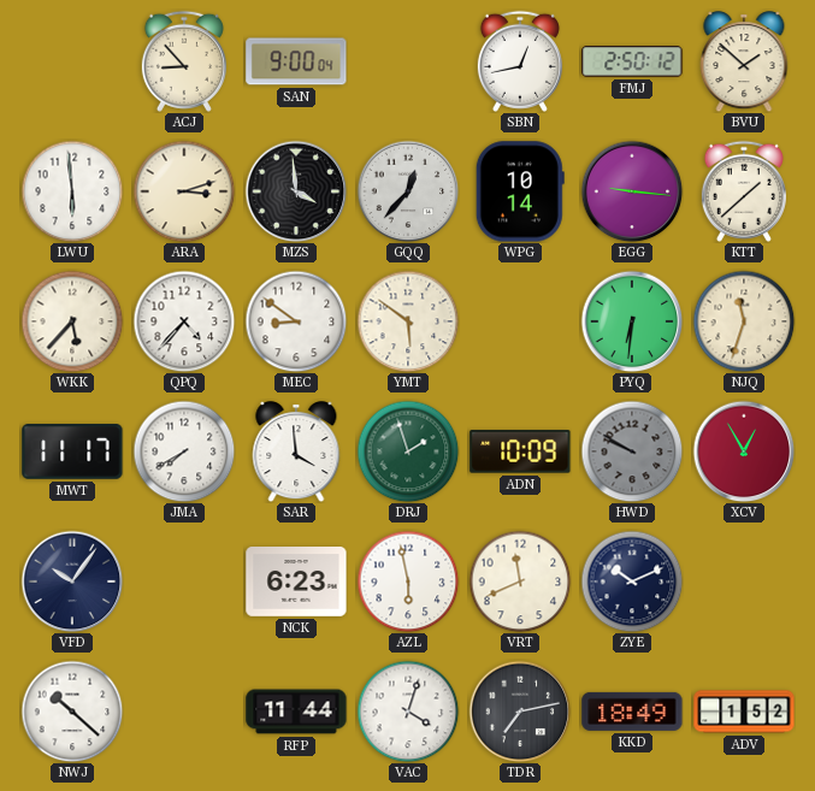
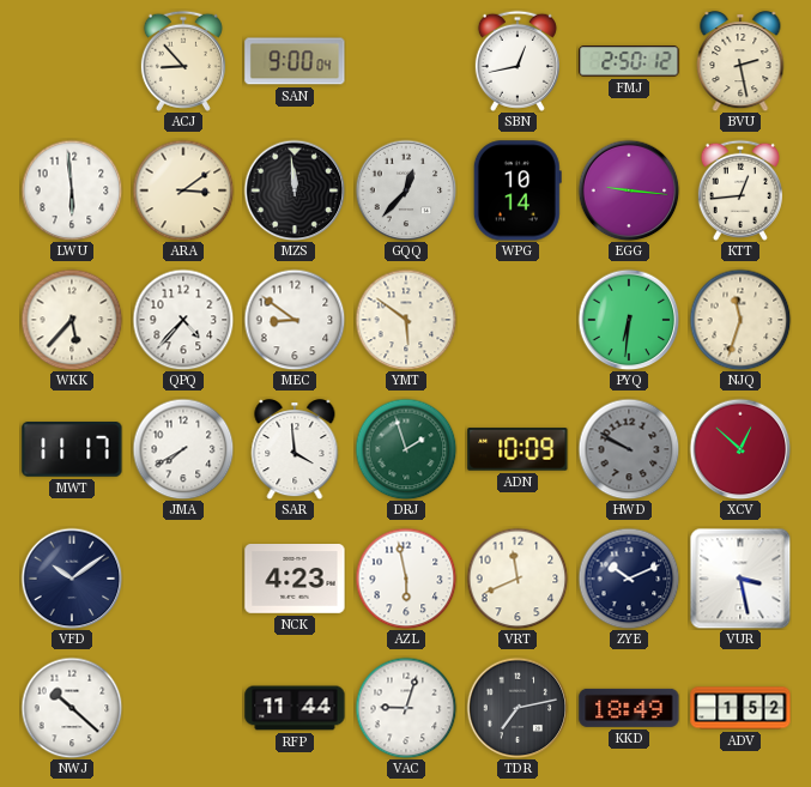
BVU: 1:52 -> 2:28 (740, 61)
ARA: 3:12 -> 3:09 (183, 190)
MZS: 3:59 -> 11:59 (295, 190)
KTT: 1:38 -> 12:44 (740, 190)
XCV: 12:55 -> 12:52 (740, 449)
VFD: 10:06 -> 10:09 (72, 579)
NCK: 6:23 -> 4:23 (295, 580)
VUR: none -> 3:28 (740, 579)
VAC: 4:03 -> 9:03 (406, 708)
